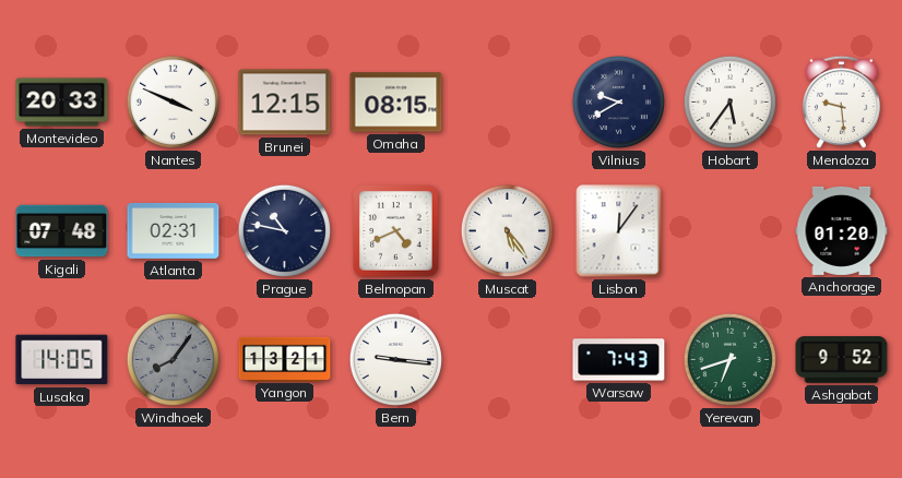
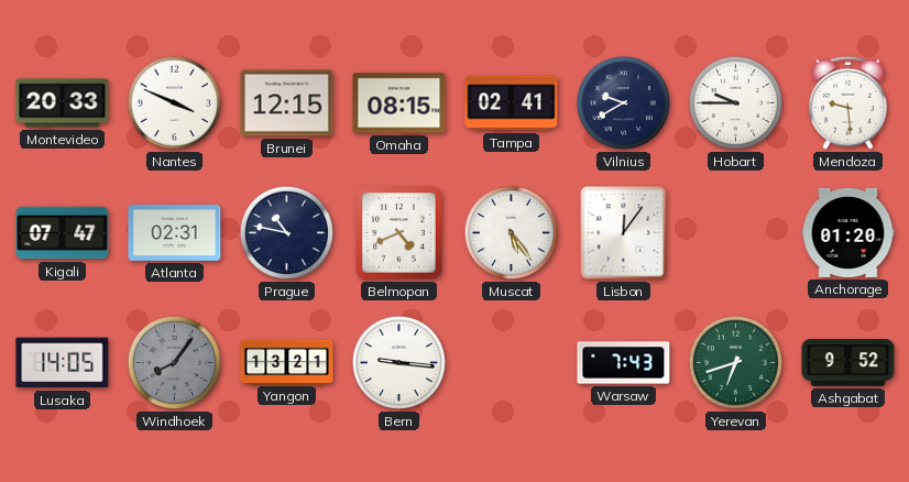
Tampa: none -> 02:41 (512, 103)
Hobart: 5:36 -> 9:45 (735, 102)
Kigali: 07:48 -> 07:47 (63, 233)
